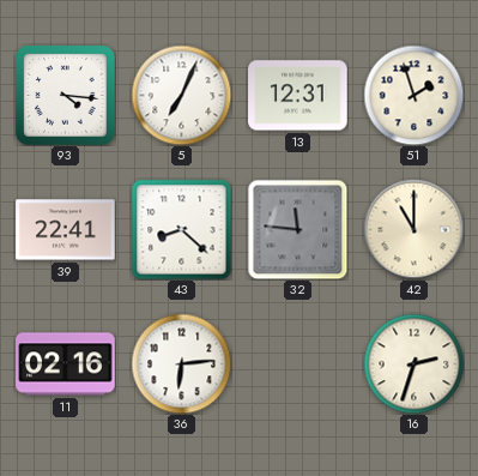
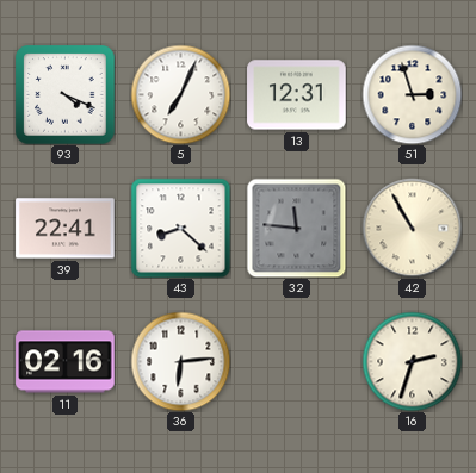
93: 4:16 -> 4:19 (64, 94)
51: 1:57 -> 2:57 (412, 94)
42: 11:00 -> 10:55 (412, 228)
